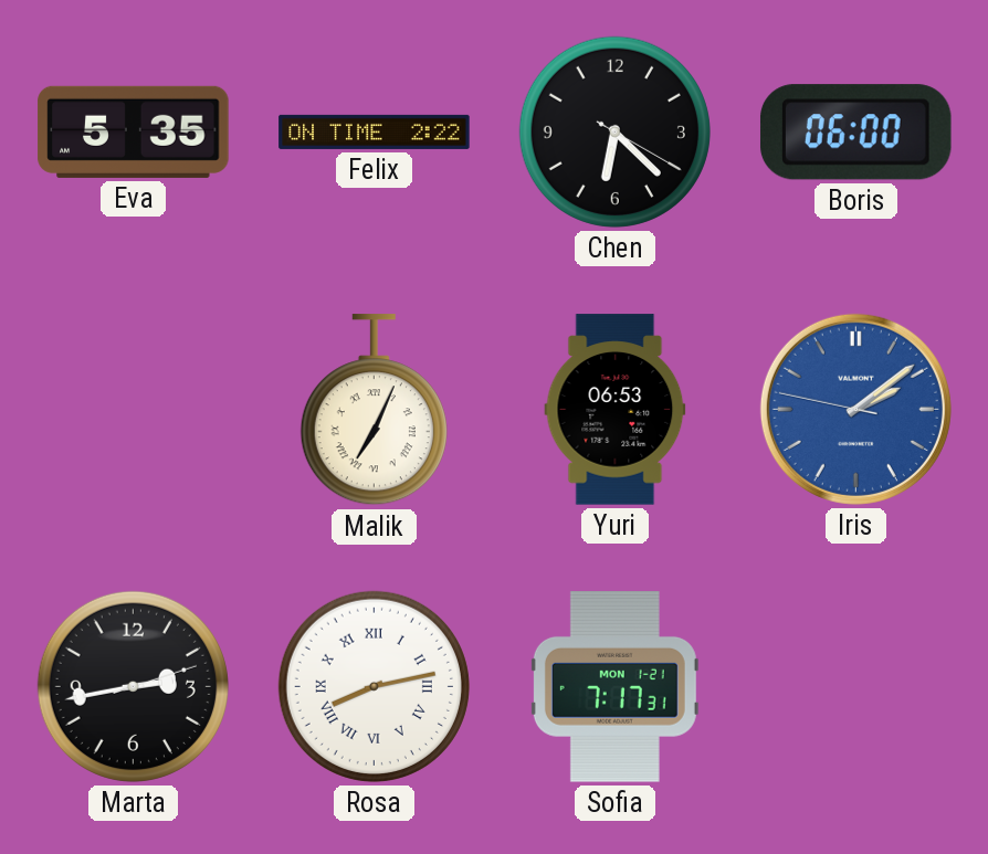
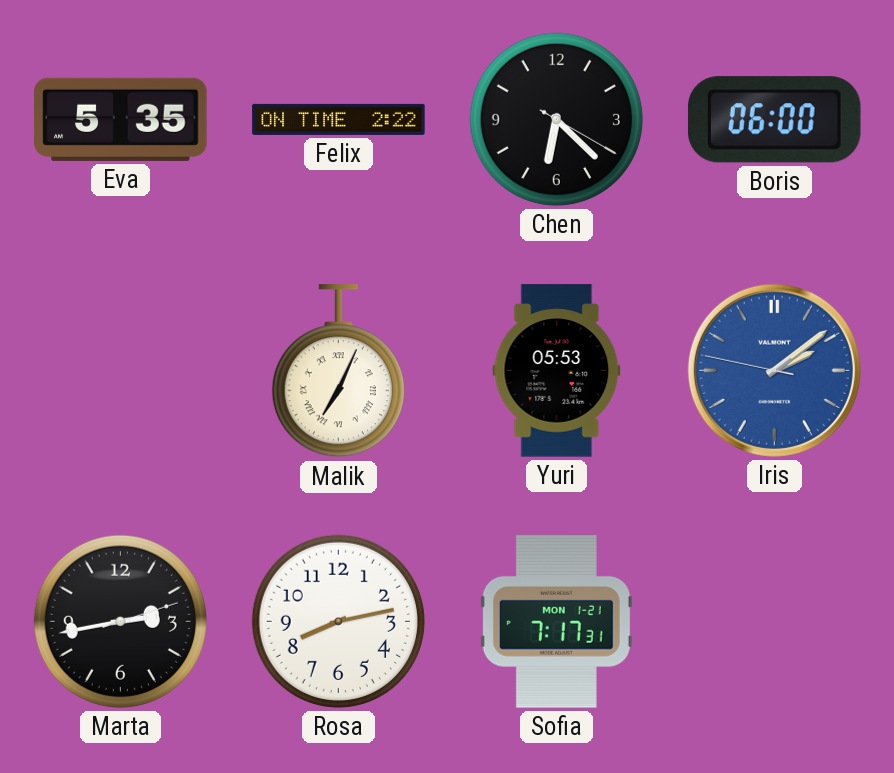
Yuri: 06:53 -> 05:53 (557, 371)
Rosa numerals: Roman -> Arabic (338, 621)
